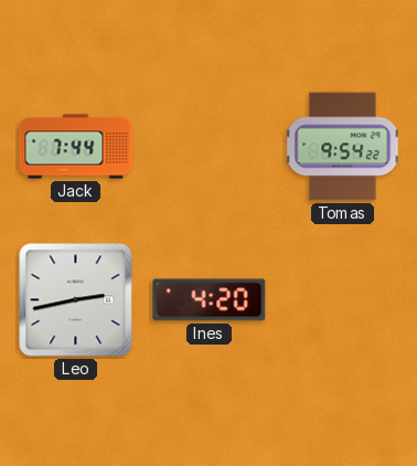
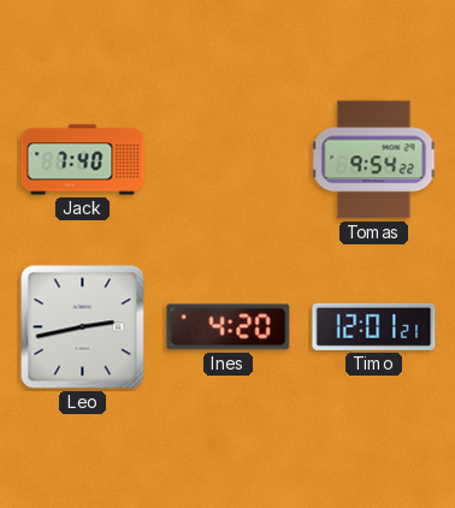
Jack: 7:44 -> 7:40 (83, 160)
Timo: none -> 12:01 (374, 326)
